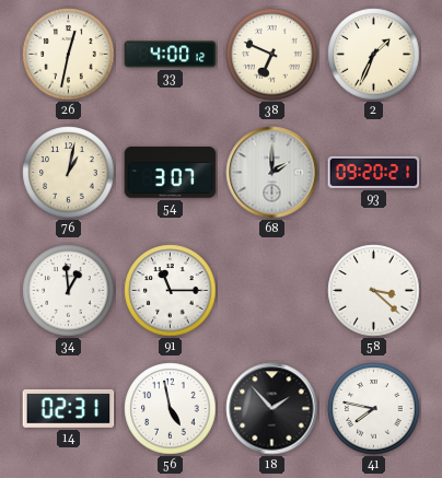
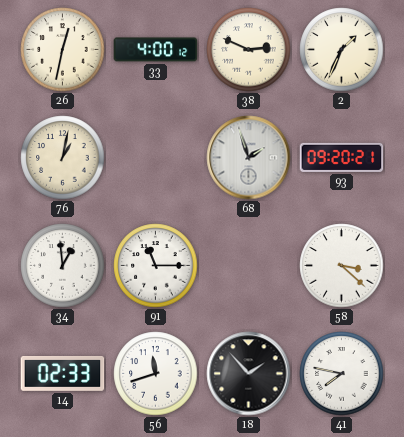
38: 6:49 -> 2:49 (249, 50)
54: 3:07 -> none (171, 173)
68: 2:00 -> 1:57 (249, 158)
14: 02:31 -> 02:33 (63, 373)
56: 4:58 -> 11:42 (156, 374)
